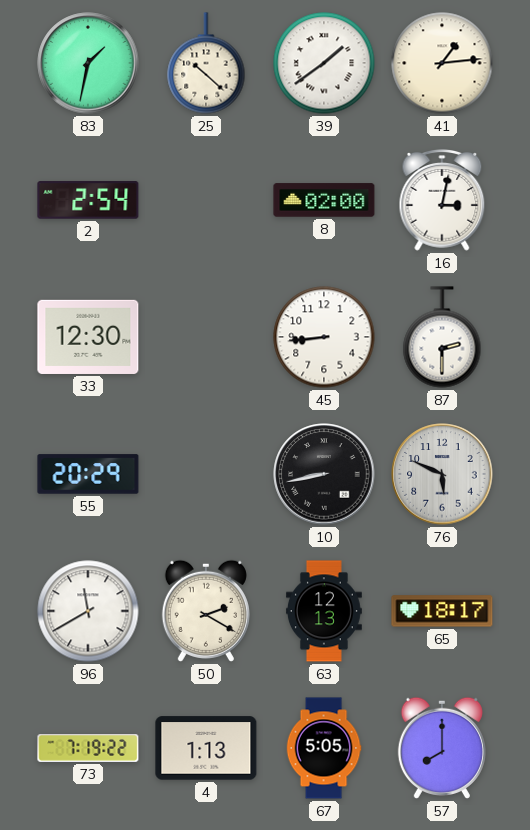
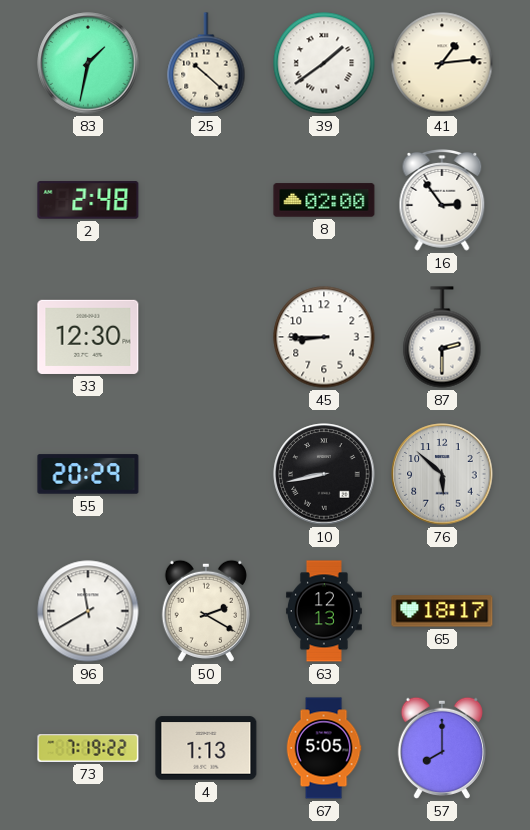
2: 2:54 -> 2:48 (88, 200)
16: 3:02 -> 2:54 (442, 201)
45: 8:44 -> 8:45 (324, 337)
76: 5:49 -> 5:52 (442, 474)
